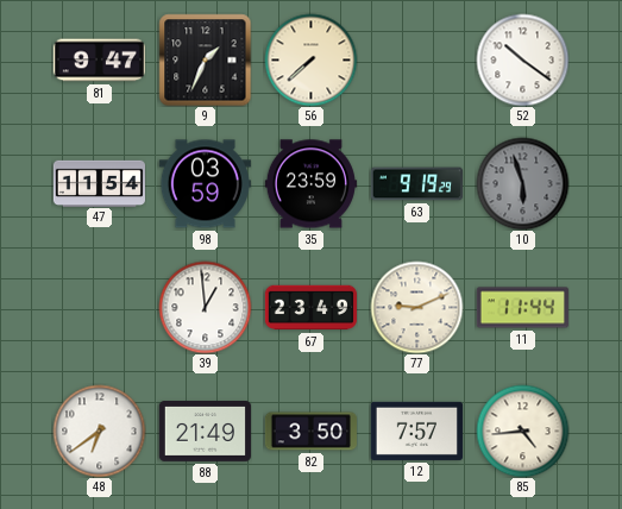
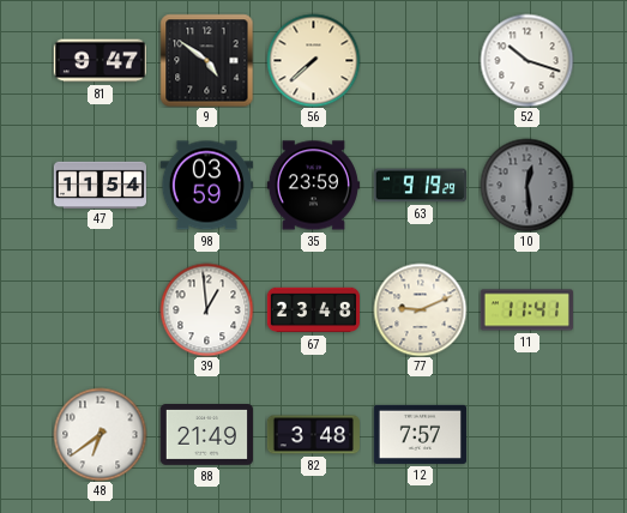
9: 1:34 -> 4:51 (206, 60)
52: 10:21 -> 10:18 (526, 60)
10: 5:57 -> 12:29 (526, 185)
67: 23:49 -> 23:48 (313, 310)
11: 11:44 -> 11:41 (526, 310)
82: 3:50 -> 3:48 (313, 435)
85: 4:44 -> none (522, 431)
